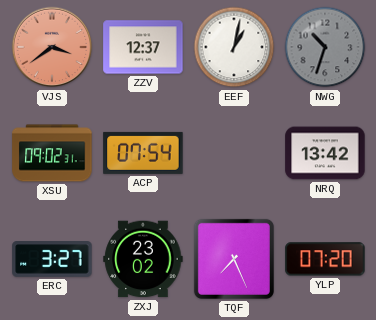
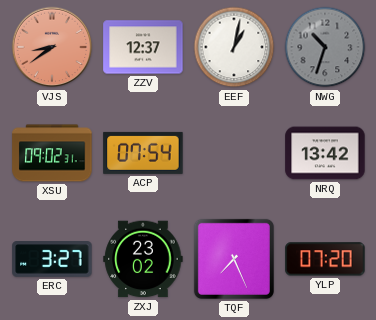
VJS: 3:39 -> 8:39 (52, 47)
